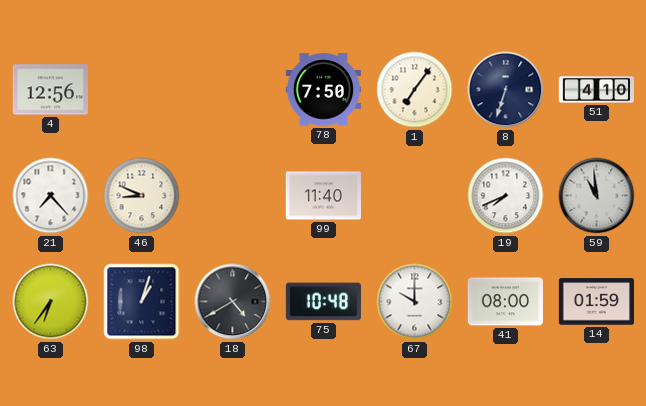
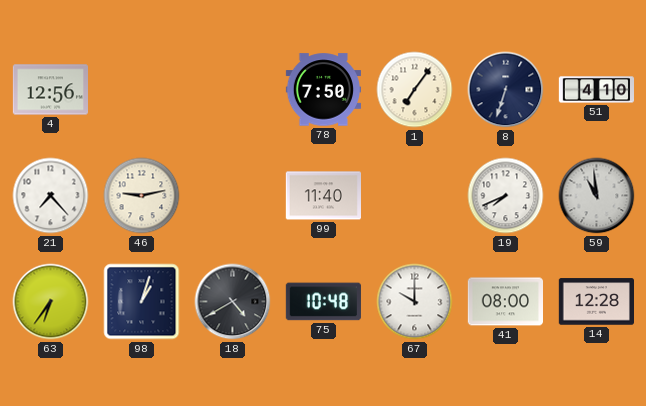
46: 8:49 -> 9:13 (142, 196)
14: 01:59 -> 12:28 (596, 302)
